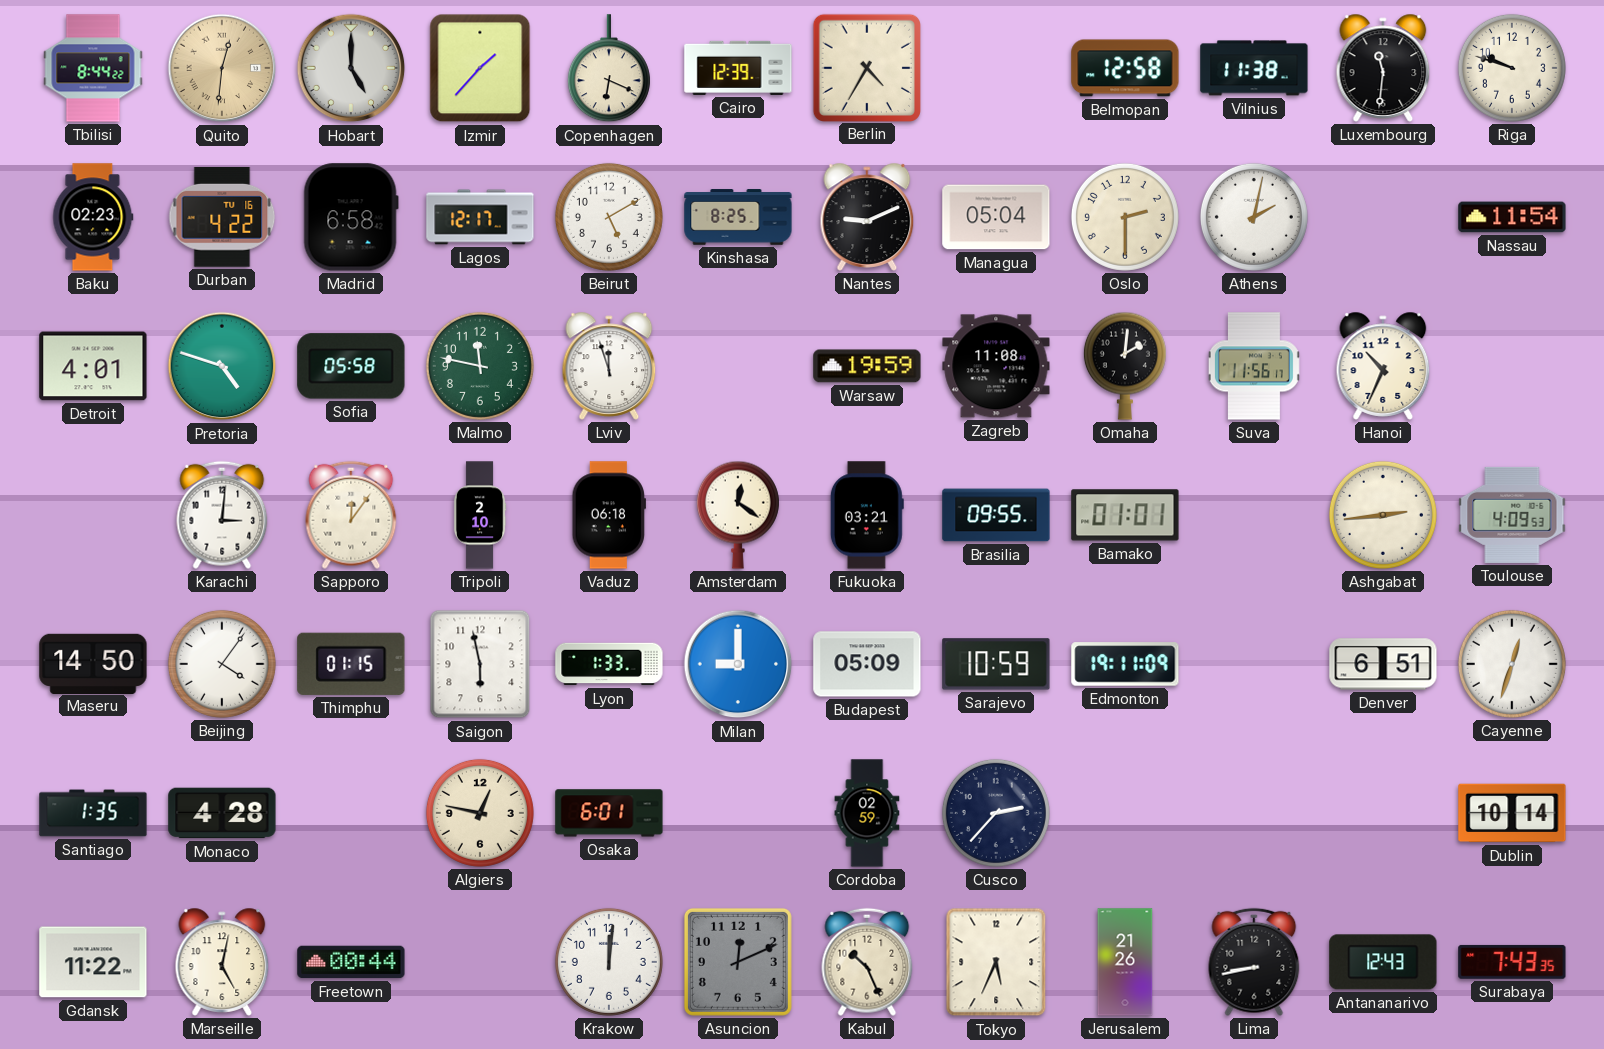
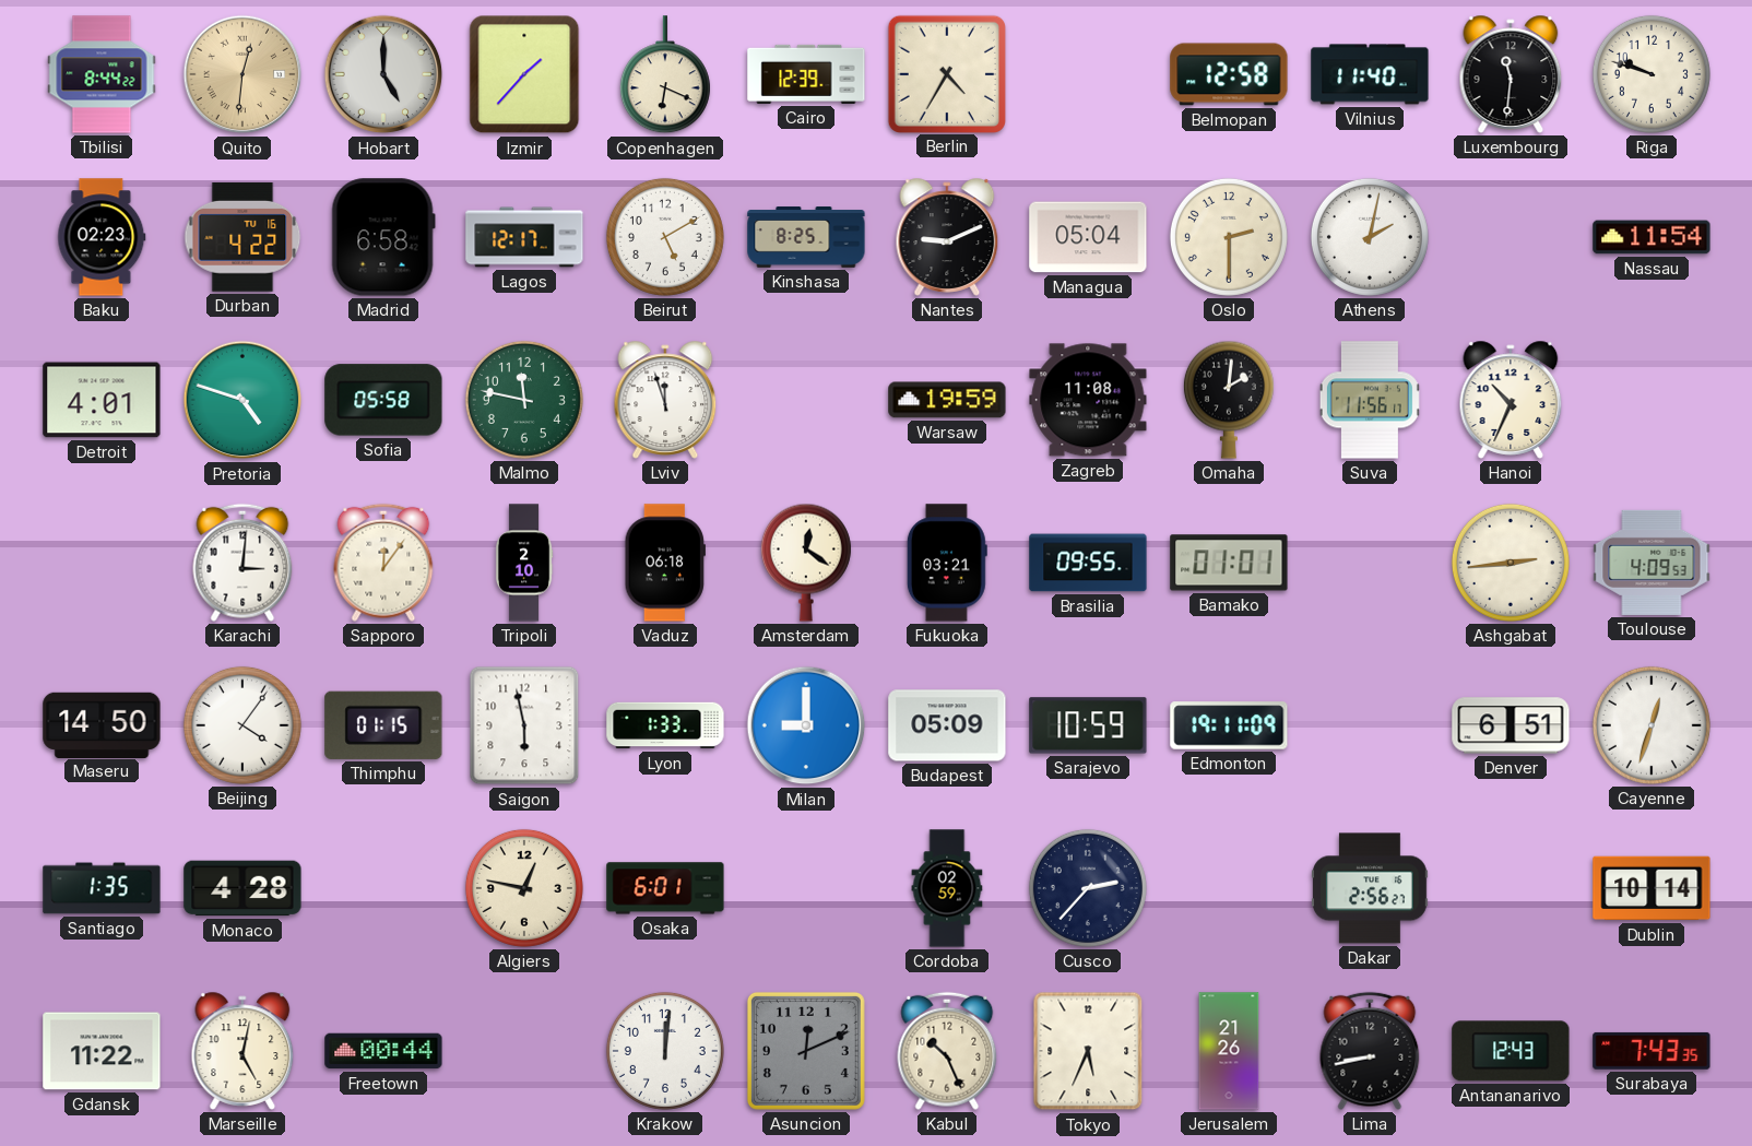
Vilnius: 11:38 -> 11:40 (1370, 74)
Dakar: none -> 2:56 (1371, 888)
